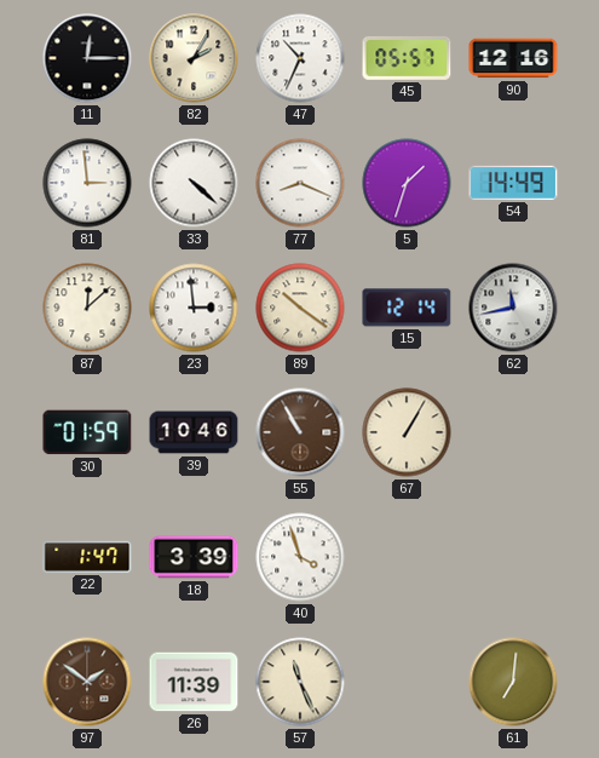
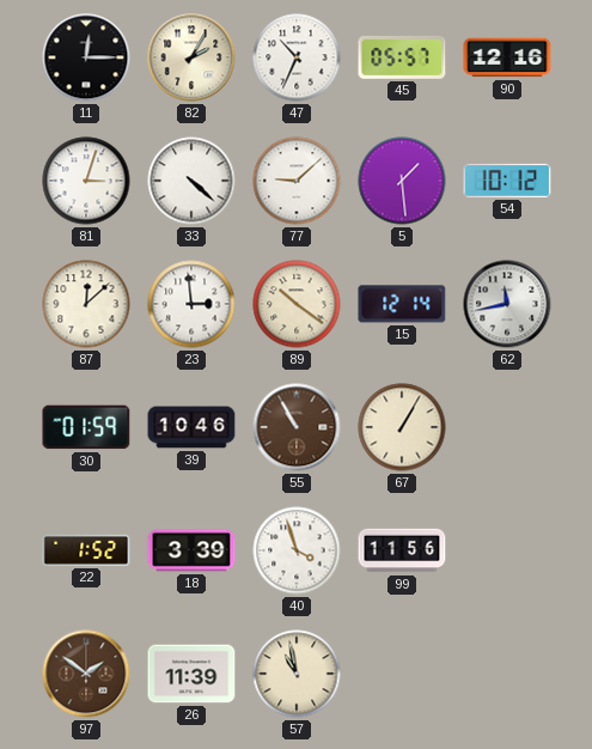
81: 2:59 -> 3:03 (86, 181)
77: 8:19 -> 9:08 (297, 181)
5: 1:33 -> 1:29 (402, 181)
54: 14:49 -> 10:12 (507, 181)
22: 1:47 -> 1:52 (86, 550)
99: none -> 11:56 (402, 550)
57: 11:26 -> 10:58 (297, 674)
61: 7:01 -> none (513, 682)
